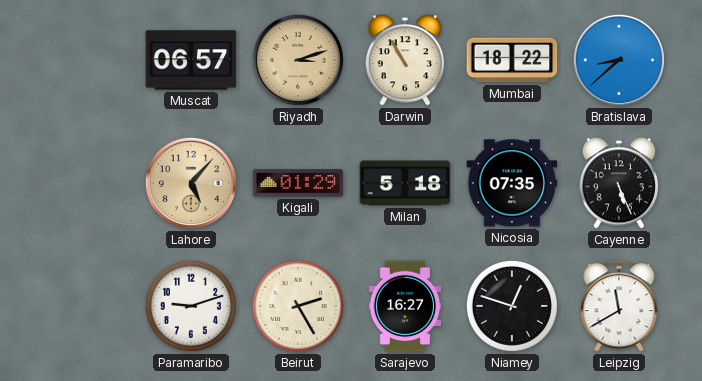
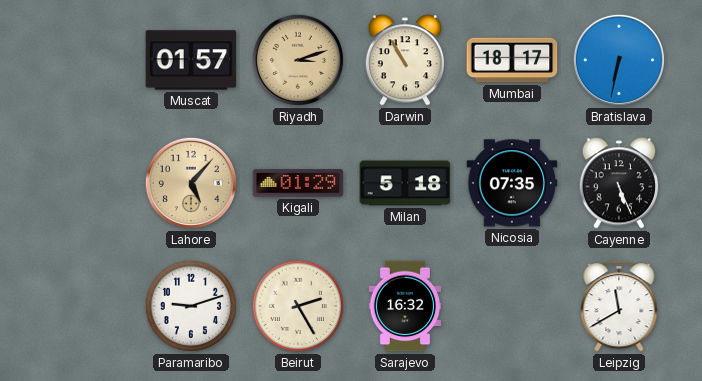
Muscat: 06:57 -> 01:57 (191, 60)
Mumbai: 18:22 -> 18:17 (512, 60)
Bratislava: 8:38 -> 6:32 (619, 60)
Sarajevo: 16:27 -> 16:32 (405, 306)
Niamey: 12:48 -> none (512, 306)
